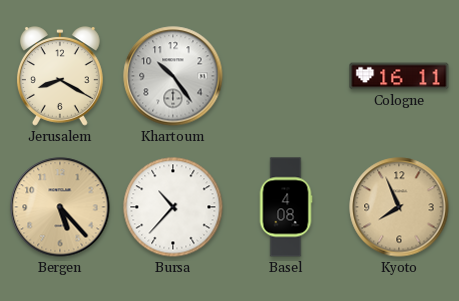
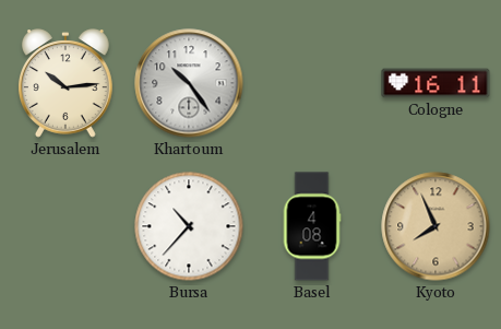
Jerusalem: 8:20 -> 10:14 (65, 83)
Bergen: 5:23 -> none (60, 207)
